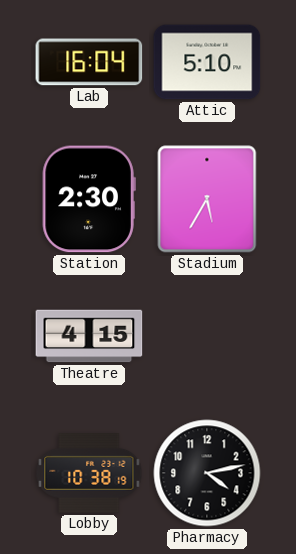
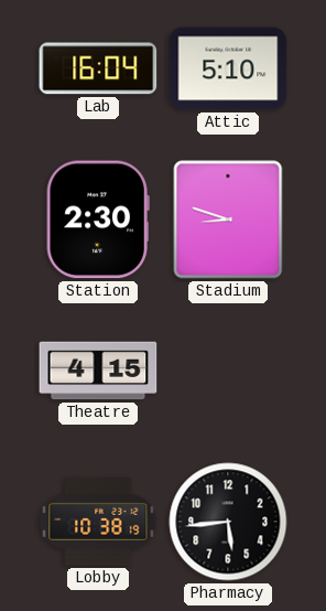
Stadium: 5:35 -> 8:48 (228, 219)
Pharmacy: 4:13 -> 5:44 (228, 522)
